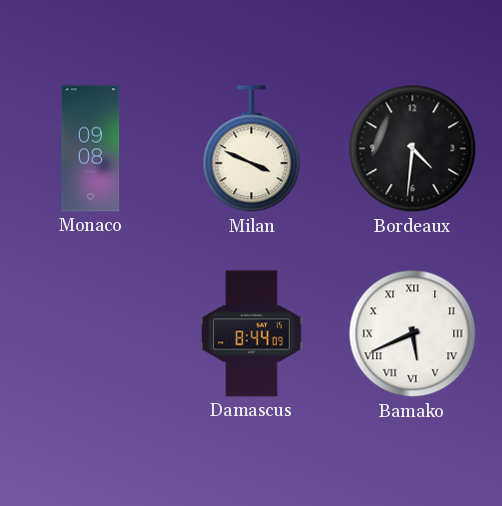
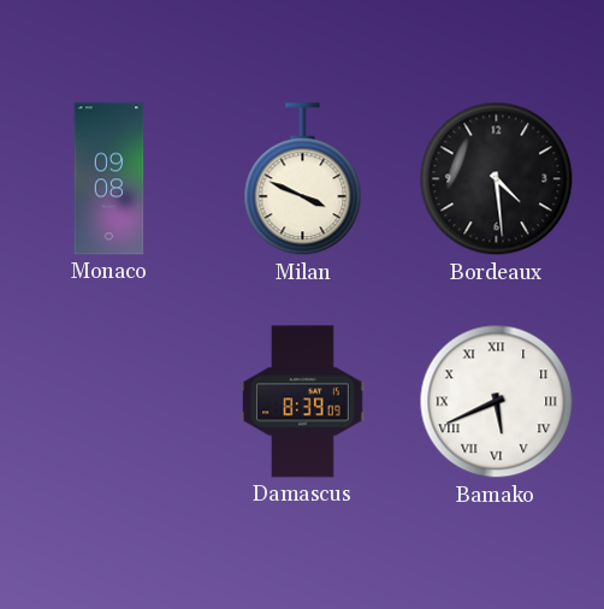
Bordeaux: 4:31 -> 4:29 (497, 179)
Damascus: 8:44 -> 8:39 (303, 402)
